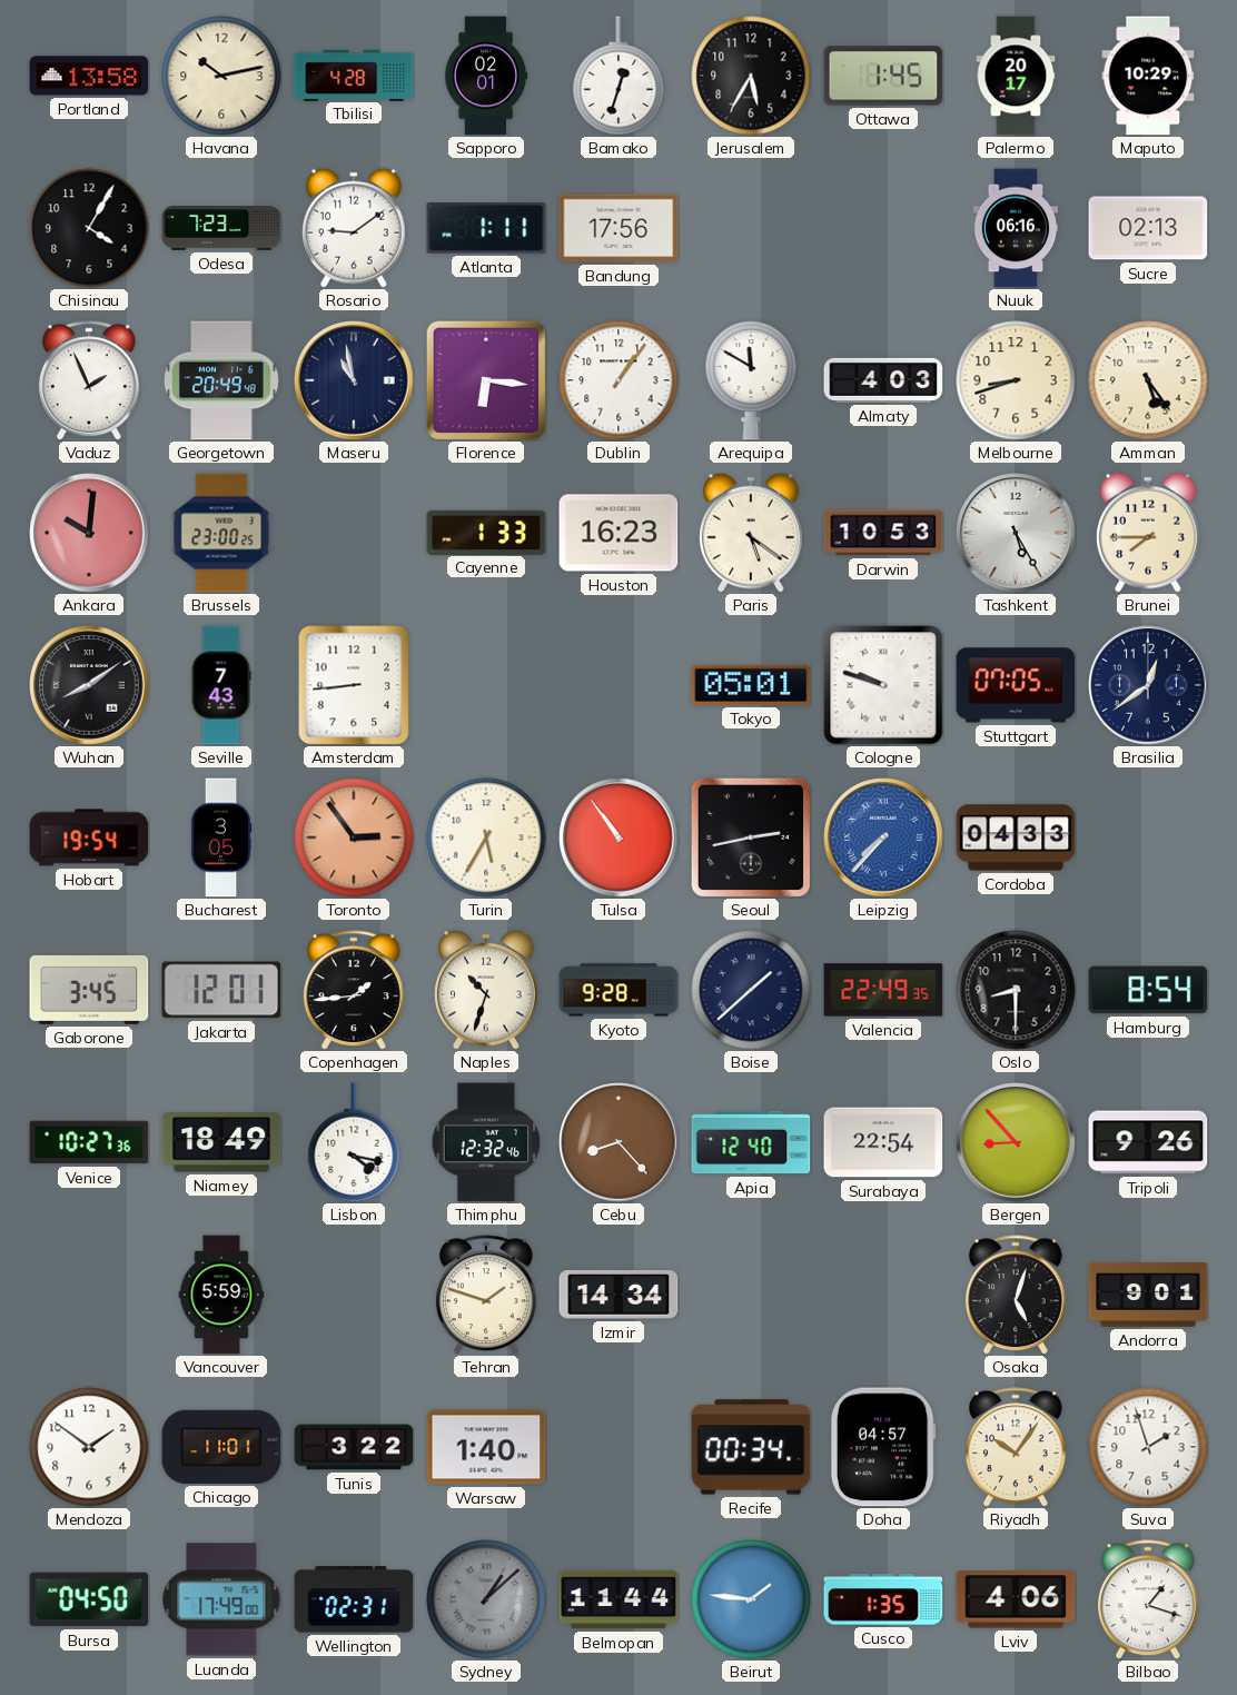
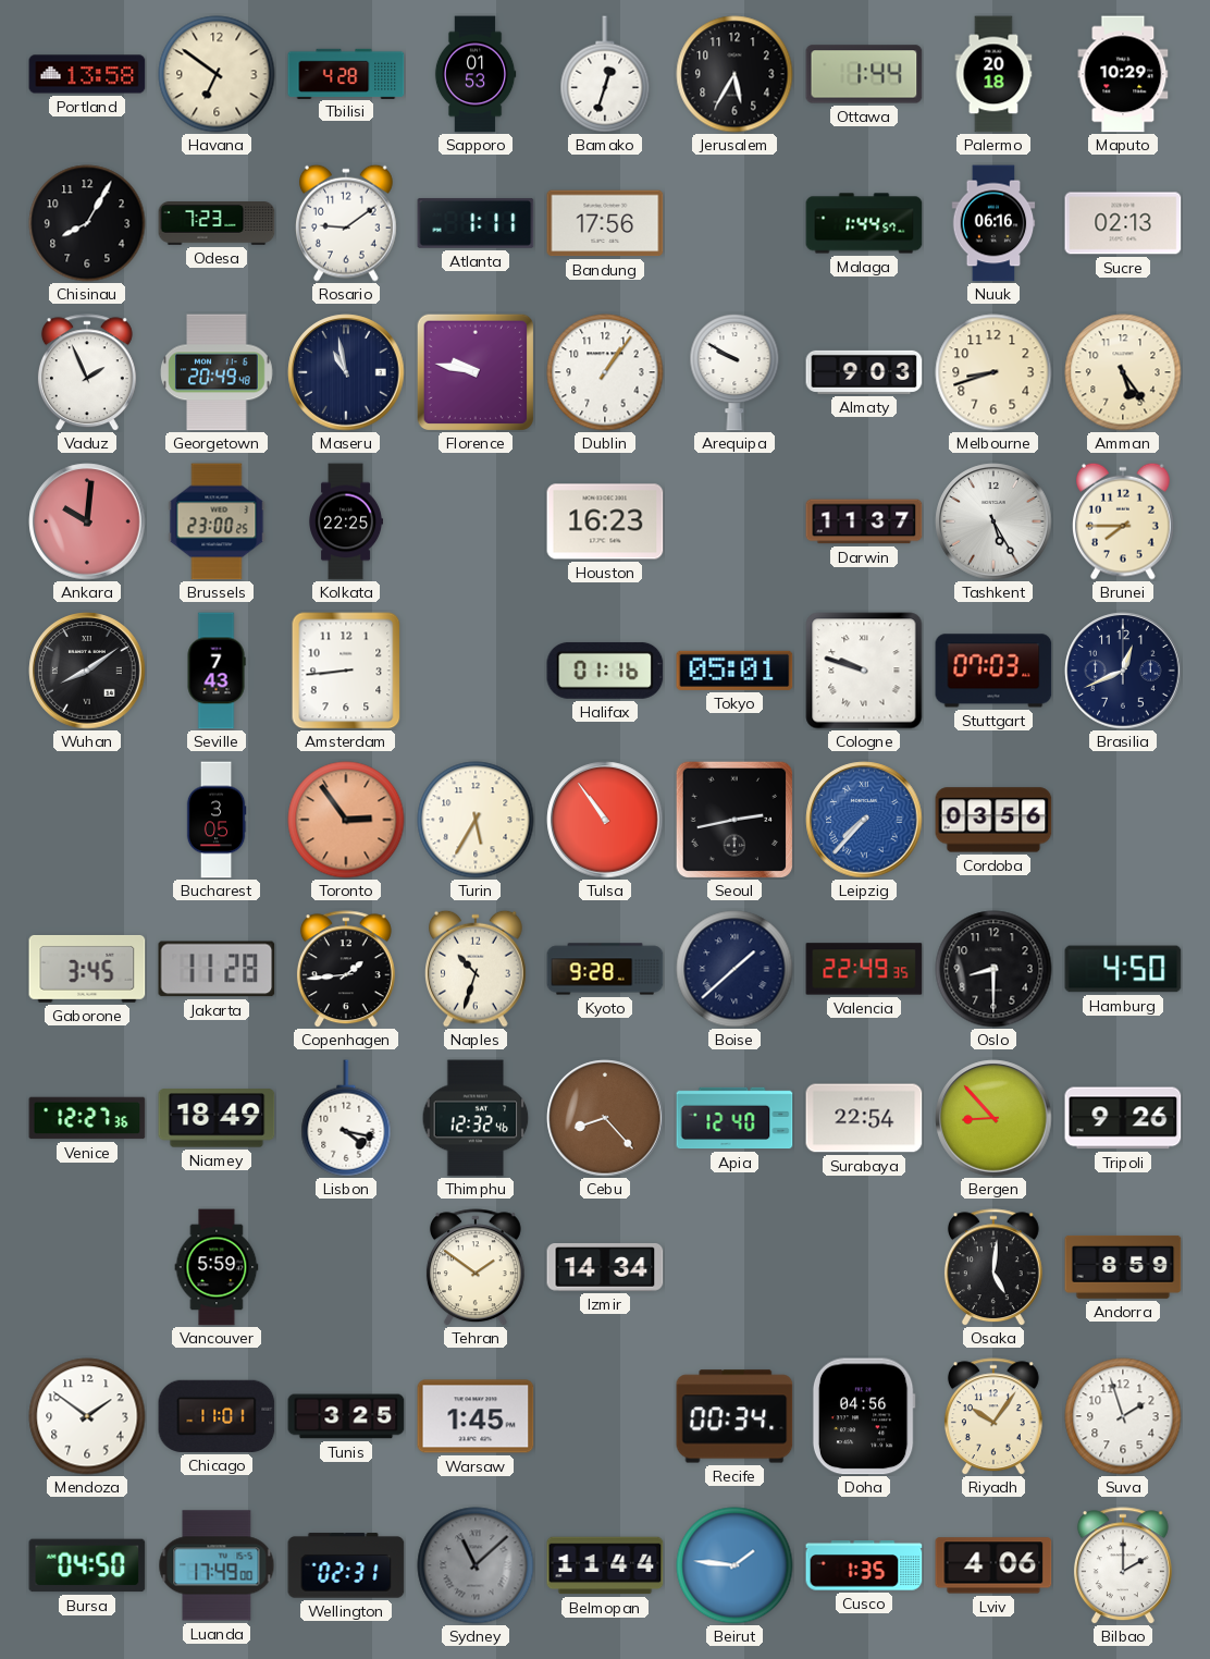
Havana: 10:13 -> 6:51 (217, 74)
Sapporo: 02:01 -> 01:53 (476, 74)
Ottawa: 1:45 -> 1:44 (864, 74)
Palermo: 20:17 -> 20:18 (993, 74)
Chisinau: 4:05 -> 8:05 (87, 223)
Malaga: none -> 1:44 (864, 223)
Florence: 6:16 -> 9:47 (474, 371)
Arequipa: 11:50 -> 9:50 (734, 372)
Almaty: 4:03 -> 9:03 (864, 372)
Kolkata: none -> 22:25 (345, 521)
Cayenne: 1:33 -> none (486, 532)
Paris: 5:21 -> none (752, 533)
Darwin: 10:53 -> 11:37 (864, 521)
Halifax: none -> 01:16 (605, 671)
Stuttgart: 07:05 -> 07:03 (993, 671)
Brasilia: 12:39 -> 12:41 (1123, 671)
Hobart: 19:54 -> none (89, 837)
Cordoba: 04:33 -> 03:56 (993, 820)
Jakarta: 12:01 -> 11:28 (217, 969)
Hamburg: 8:54 -> 4:50 (1123, 969)
Venice: 10:27 -> 12:27 (87, 1118)
Tehran: 1:48 -> 1:51 (476, 1267)
Osaka: 5:03 -> 5:01 (993, 1267)
Andorra: 9:01 -> 8:59 (1123, 1267)
Tunis: 3:22 -> 3:25 (346, 1416)
Warsaw: 1:40 -> 1:45 (476, 1416)
Doha: 04:57 -> 04:56 (864, 1416)
Sydney: 1:08 -> 11:08 (476, 1565)
Bilbao: 1:18 -> 2:00 (1123, 1565)
